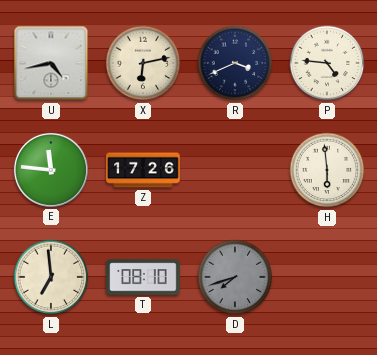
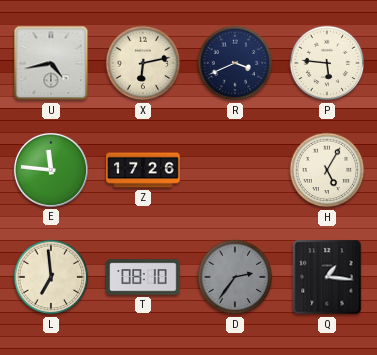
P: 4:46 -> 5:46 (327, 63)
H: 5:59 -> 5:05 (327, 170)
D: 7:42 -> 2:36 (235, 277)
Q: none -> 1:16 (327, 277)
